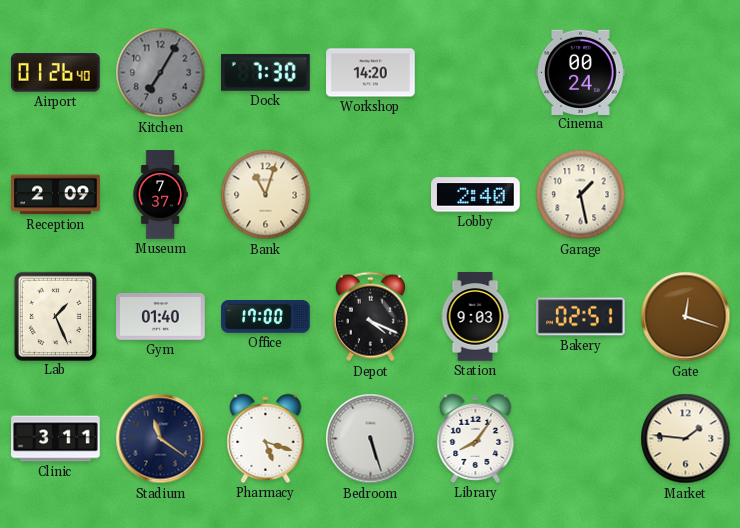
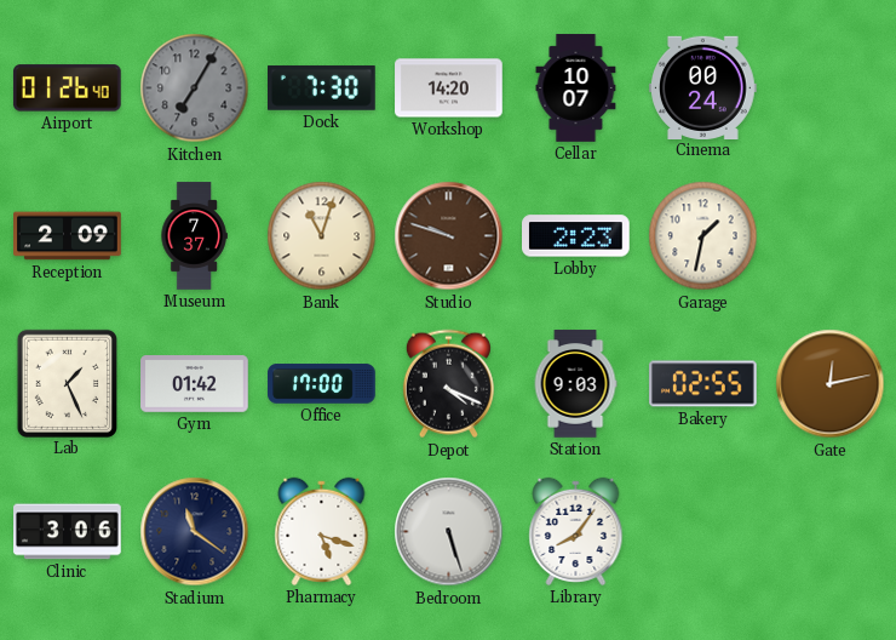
Cellar: none -> 10:07 (576, 88)
Studio: none -> 9:48 (449, 236)
Lobby: 2:40 -> 2:23 (576, 236)
Garage: 1:28 -> 1:32 (703, 236)
Gym: 01:40 -> 01:42 (195, 384)
Bakery: 02:51 -> 02:55 (703, 384)
Gate: 12:18 -> 12:13 (831, 384)
Clinic: 3:11 -> 3:06 (68, 532)
Market: 1:46 -> none (686, 439)
